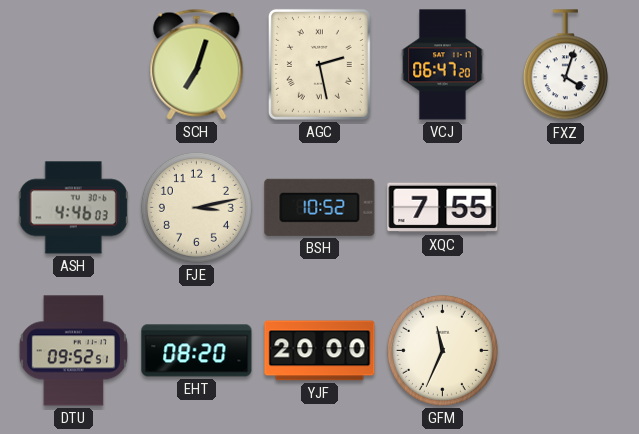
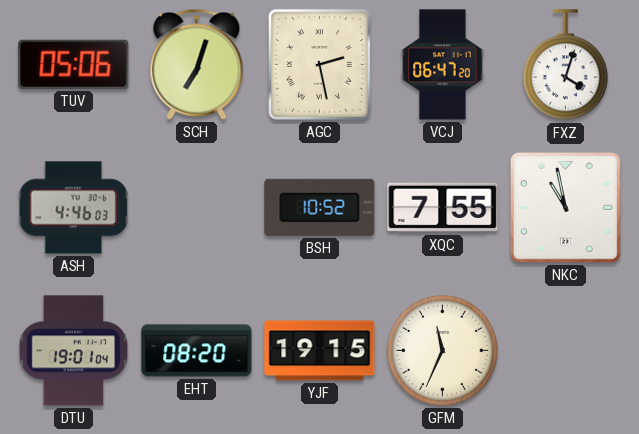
TUV: none -> 05:06 (74, 64)
FJE: 3:13 -> none (196, 207)
NKC: none -> 10:58 (565, 207)
DTU: 09:52 -> 19:01 (73, 351)
YJF: 20:00 -> 19:15 (320, 351)
